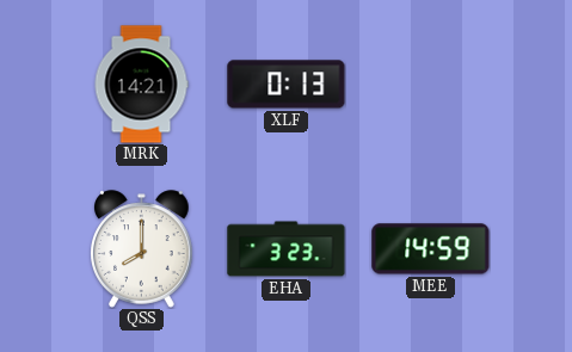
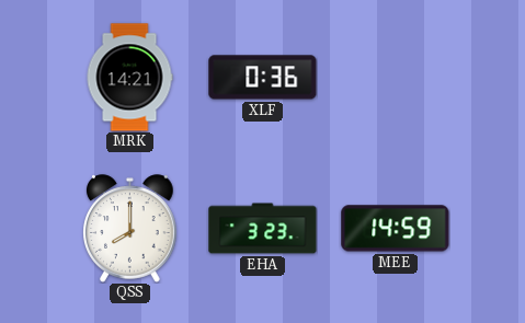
XLF: 0:13 -> 0:36 (263, 78)
